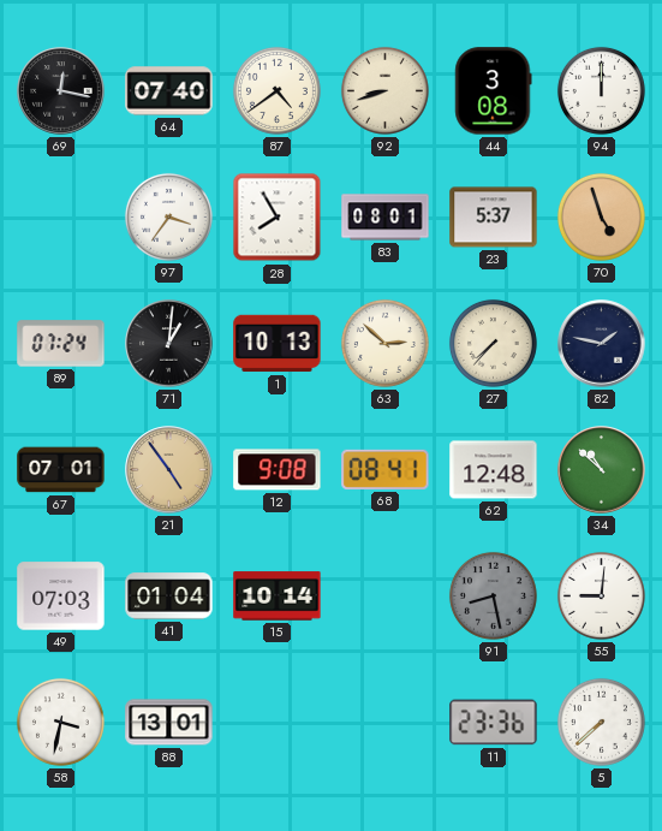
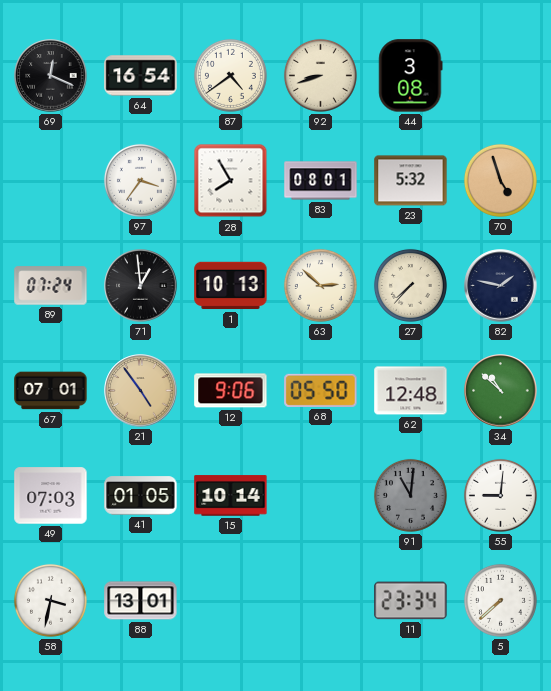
69: 12:17 -> 12:19 (51, 76)
64: 07:40 -> 16:54 (141, 76)
94: 12:00 -> none (601, 90)
23: 5:37 -> 5:32 (411, 181)
71: 1:01 -> 12:59 (141, 286)
12: 9:08 -> 9:06 (231, 391)
68: 08:41 -> 05:50 (321, 390)
41: 01:04 -> 01:05 (141, 496)
91: 8:28 -> 11:01 (410, 495)
11: 23:36 -> 23:34 (411, 601)
